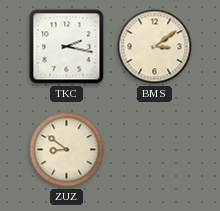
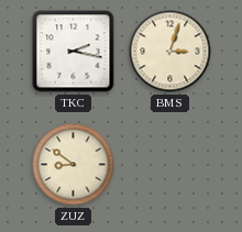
BMS: 3:09 -> 3:03 (170, 52)
